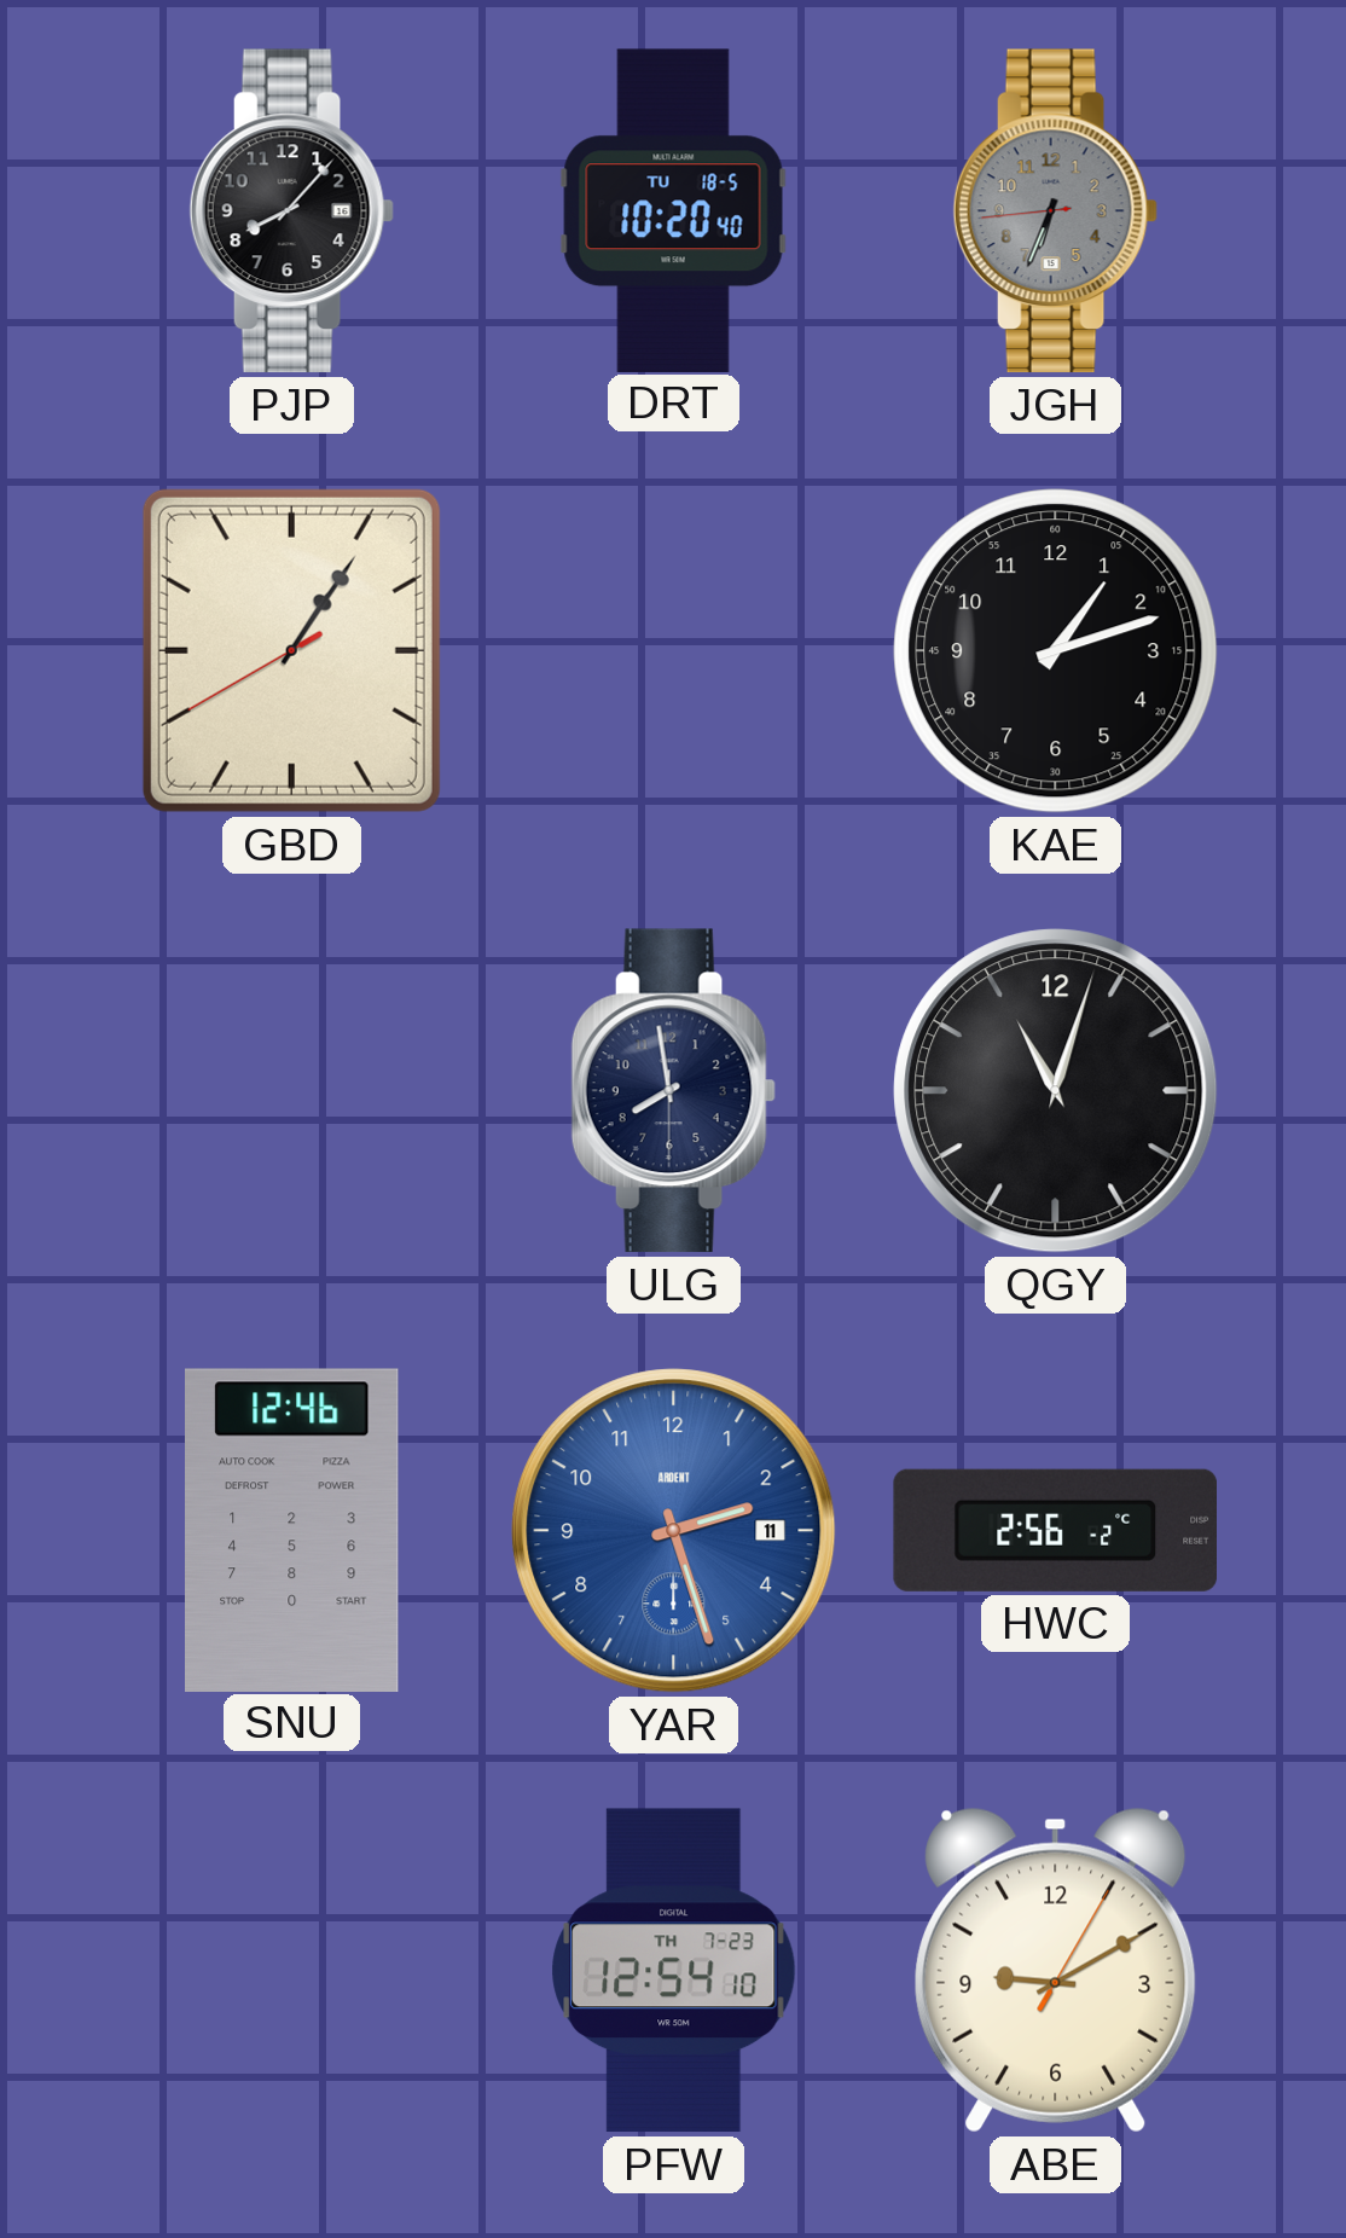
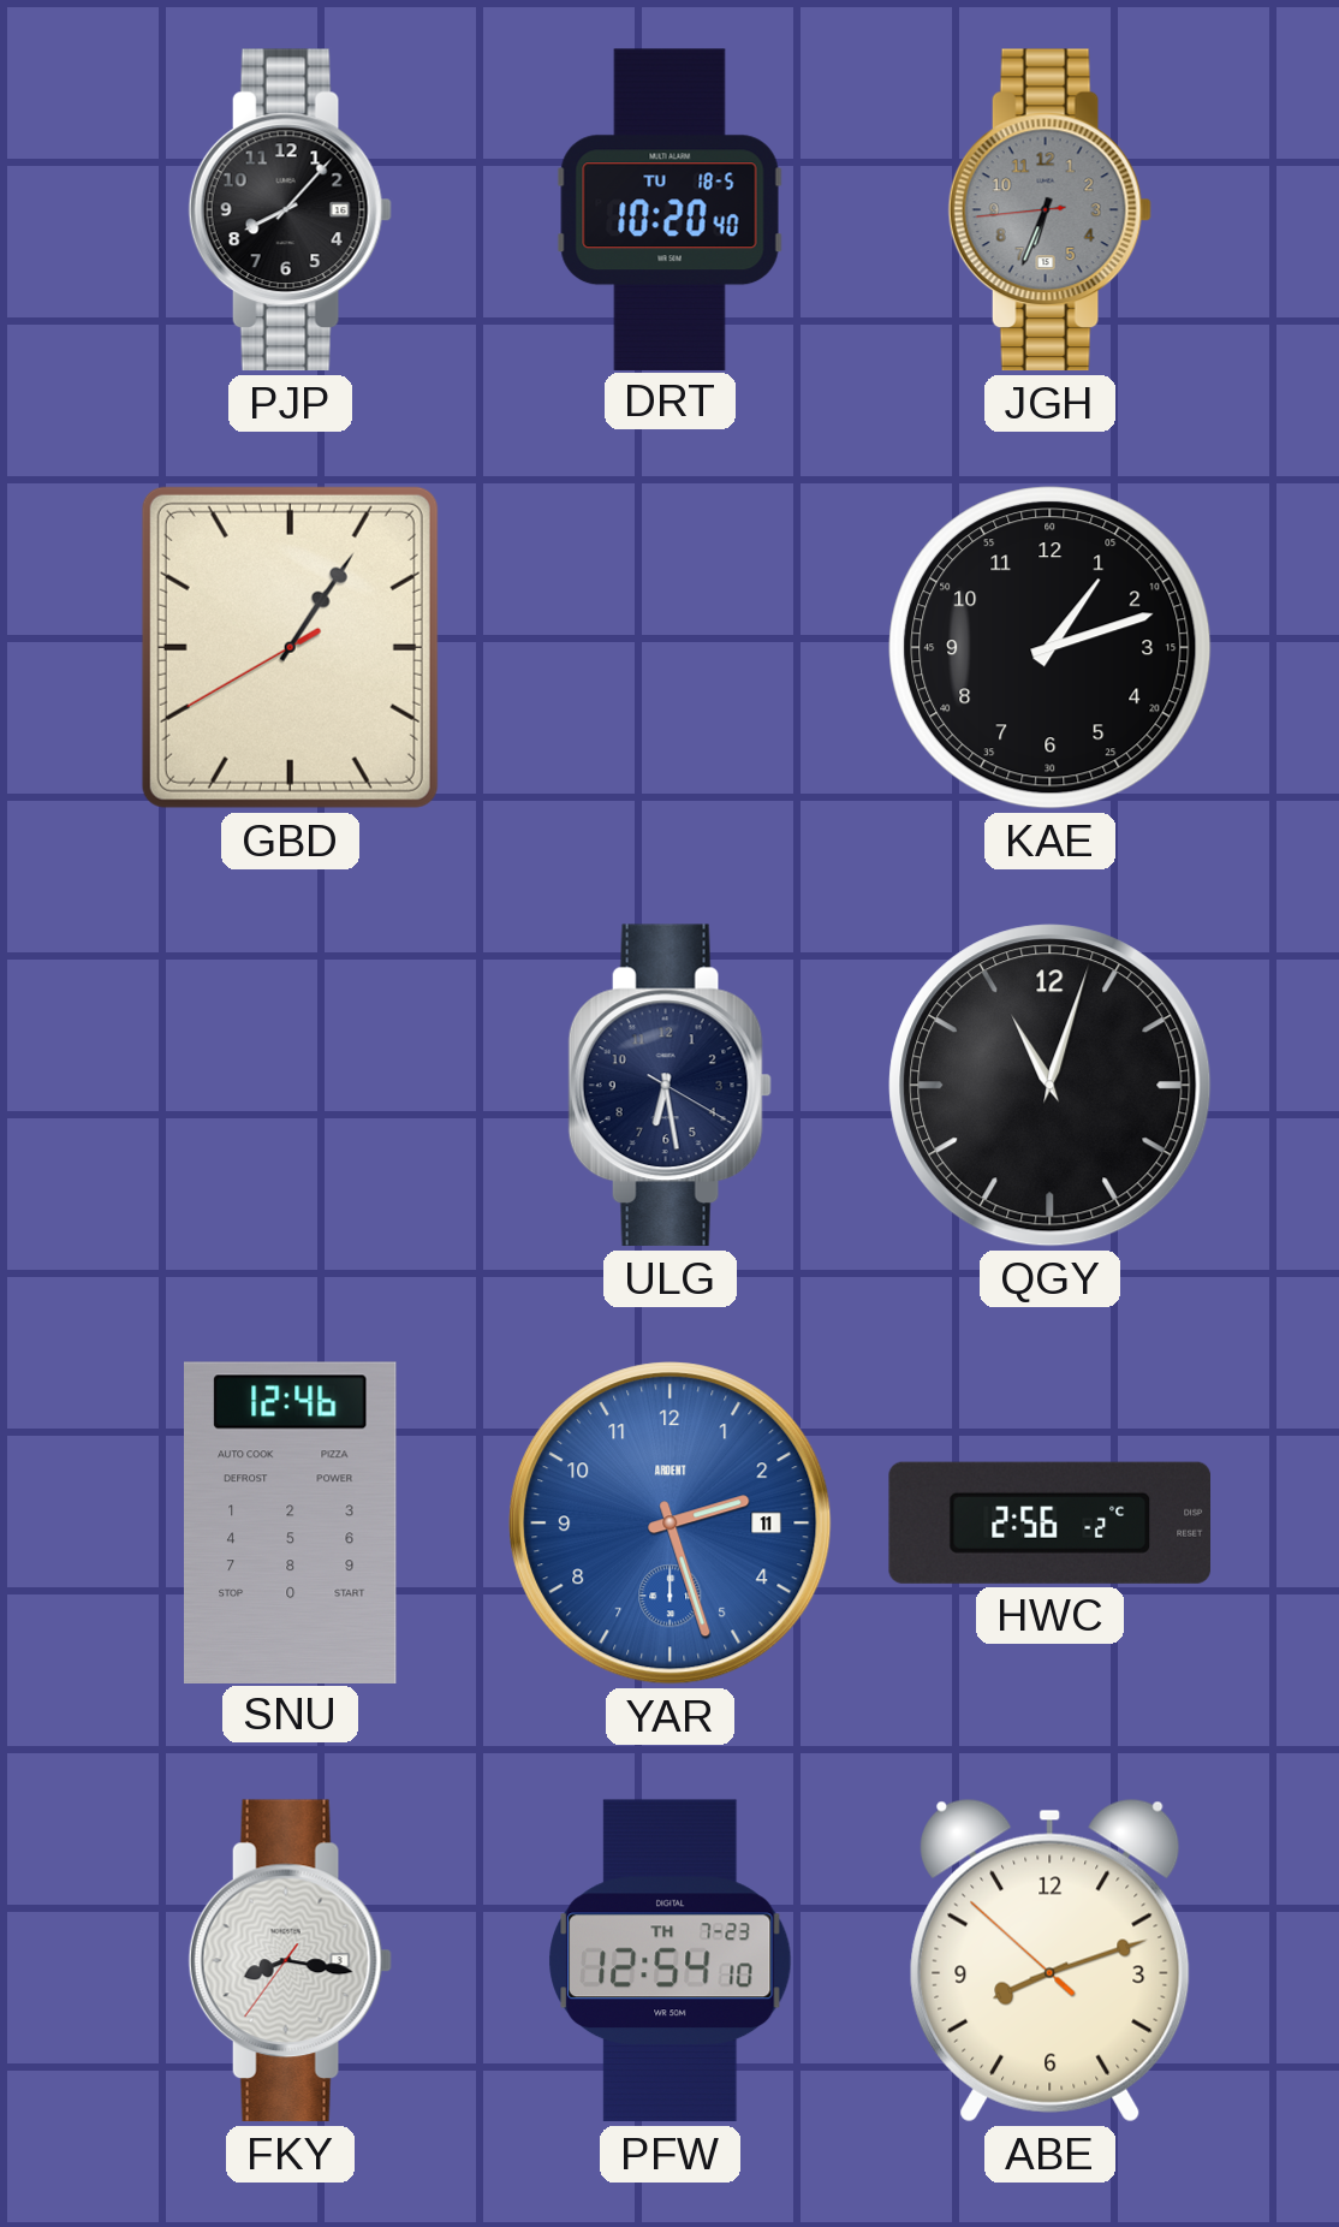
ULG: 7:58 -> 6:28 (669, 1086)
FKY: none -> 8:16 (290, 1961)
ABE: 9:10 -> 8:11 (1051, 1960)
